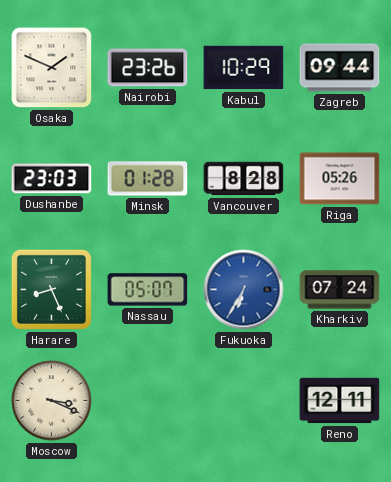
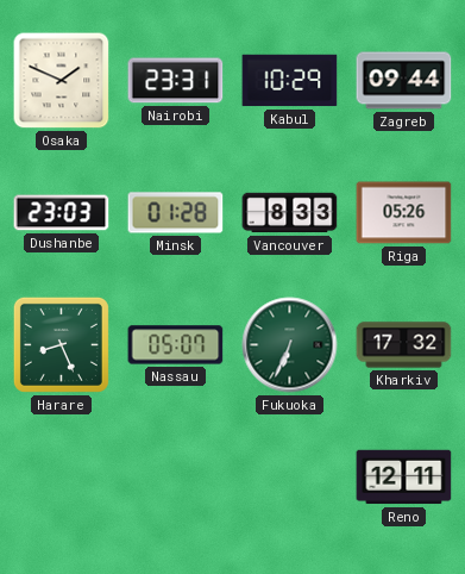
Nairobi: 23:26 -> 23:31 (176, 81)
Vancouver: 8:28 -> 8:33 (290, 213)
Fukuoka: 6:35 -> 6:34 (290, 345)
Fukuoka dial: blue -> green (290, 345)
Kharkiv: 07:24 -> 17:32 (404, 345)
Moscow: 3:19 -> none (52, 401)
